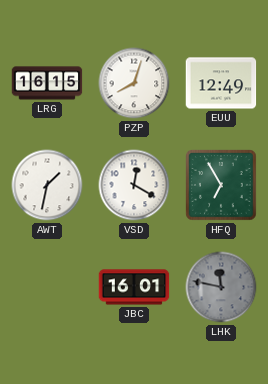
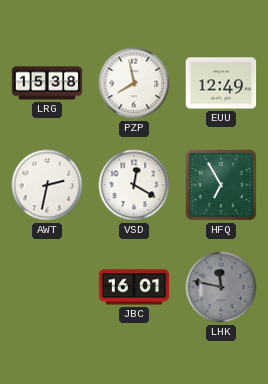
LRG: 16:15 -> 15:38 (47, 83)
PZP: 8:03 -> 7:58 (134, 83)
AWT: 1:32 -> 2:32 (47, 185)
